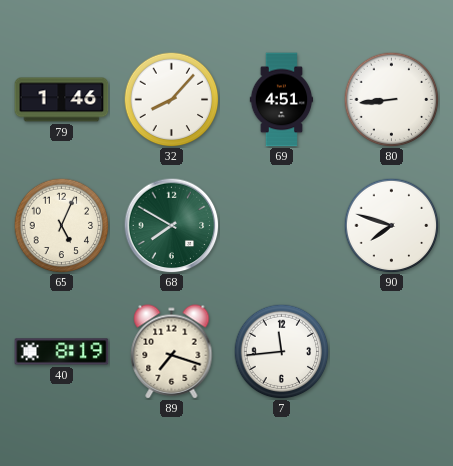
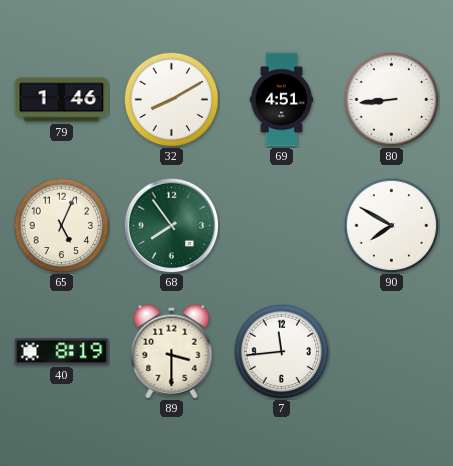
32: 8:07 -> 8:10 (171, 99)
68: 7:50 -> 7:54 (171, 225)
90: 7:48 -> 7:50 (391, 225)
89: 7:18 -> 3:30 (172, 352)
